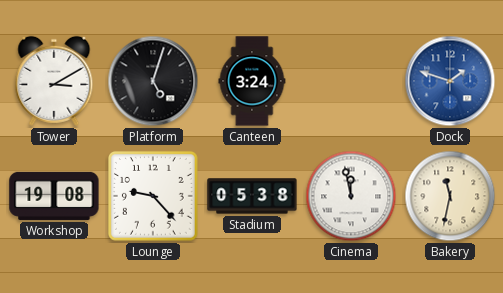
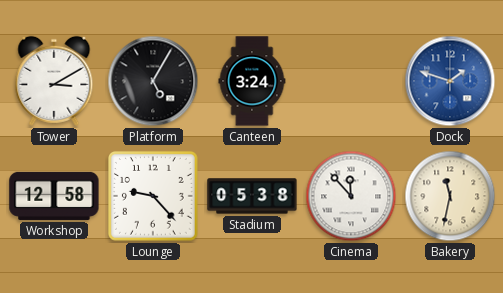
Platform: 5:03 -> 5:05 (153, 81)
Workshop: 19:08 -> 12:58 (54, 196)
Cinema: 11:58 -> 11:53 (351, 196)
